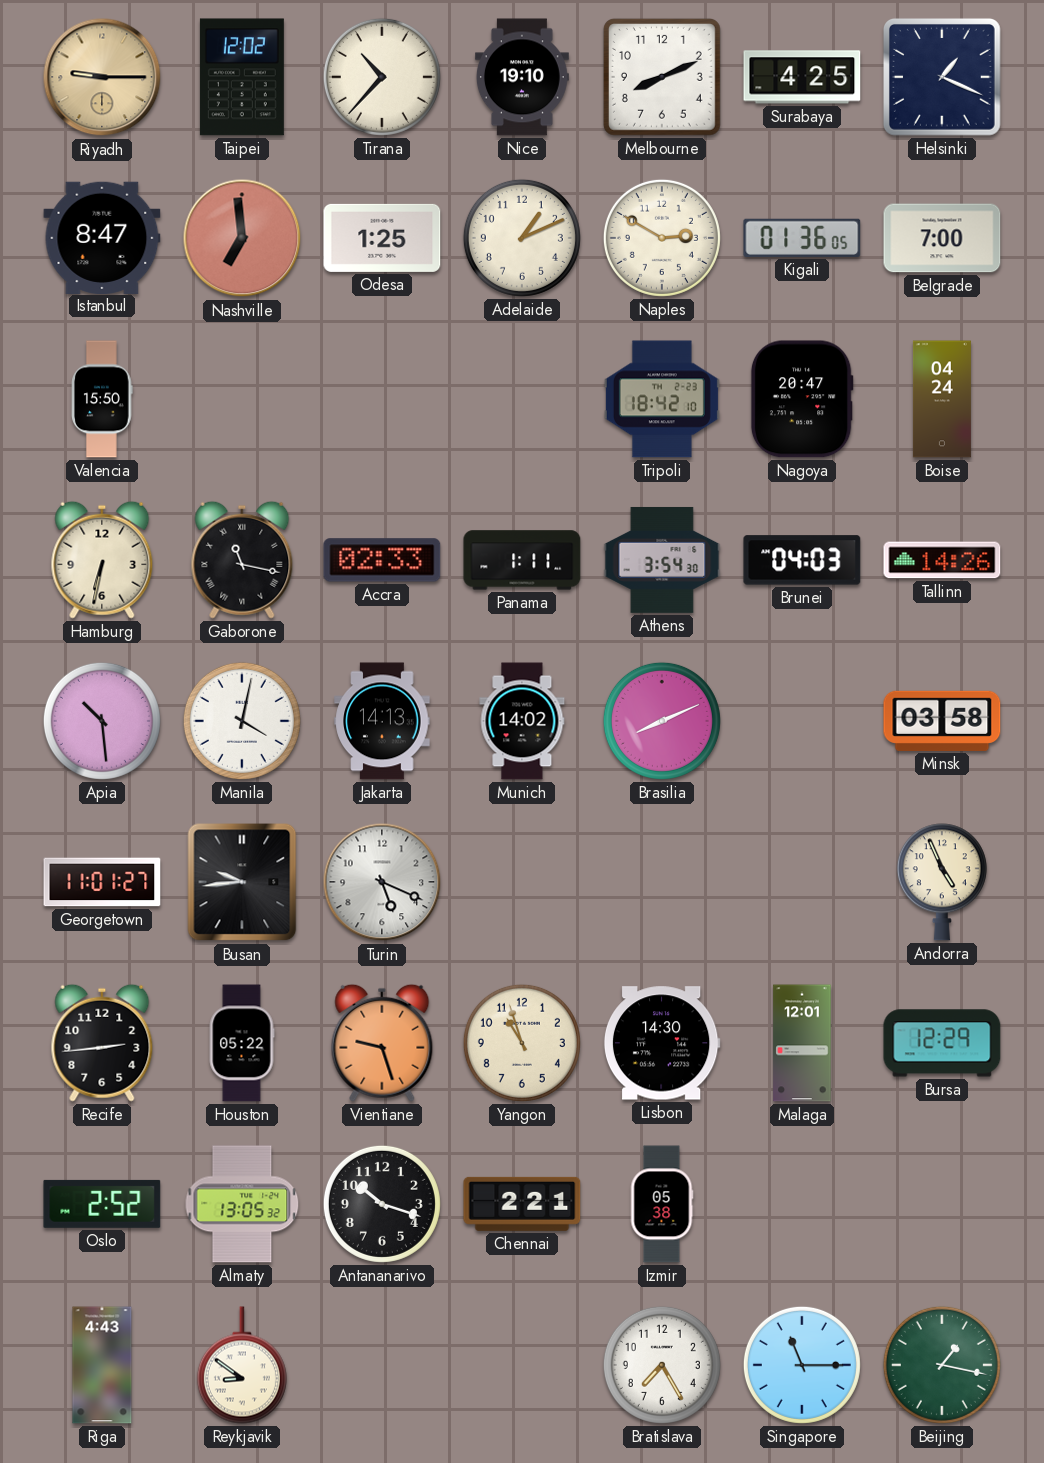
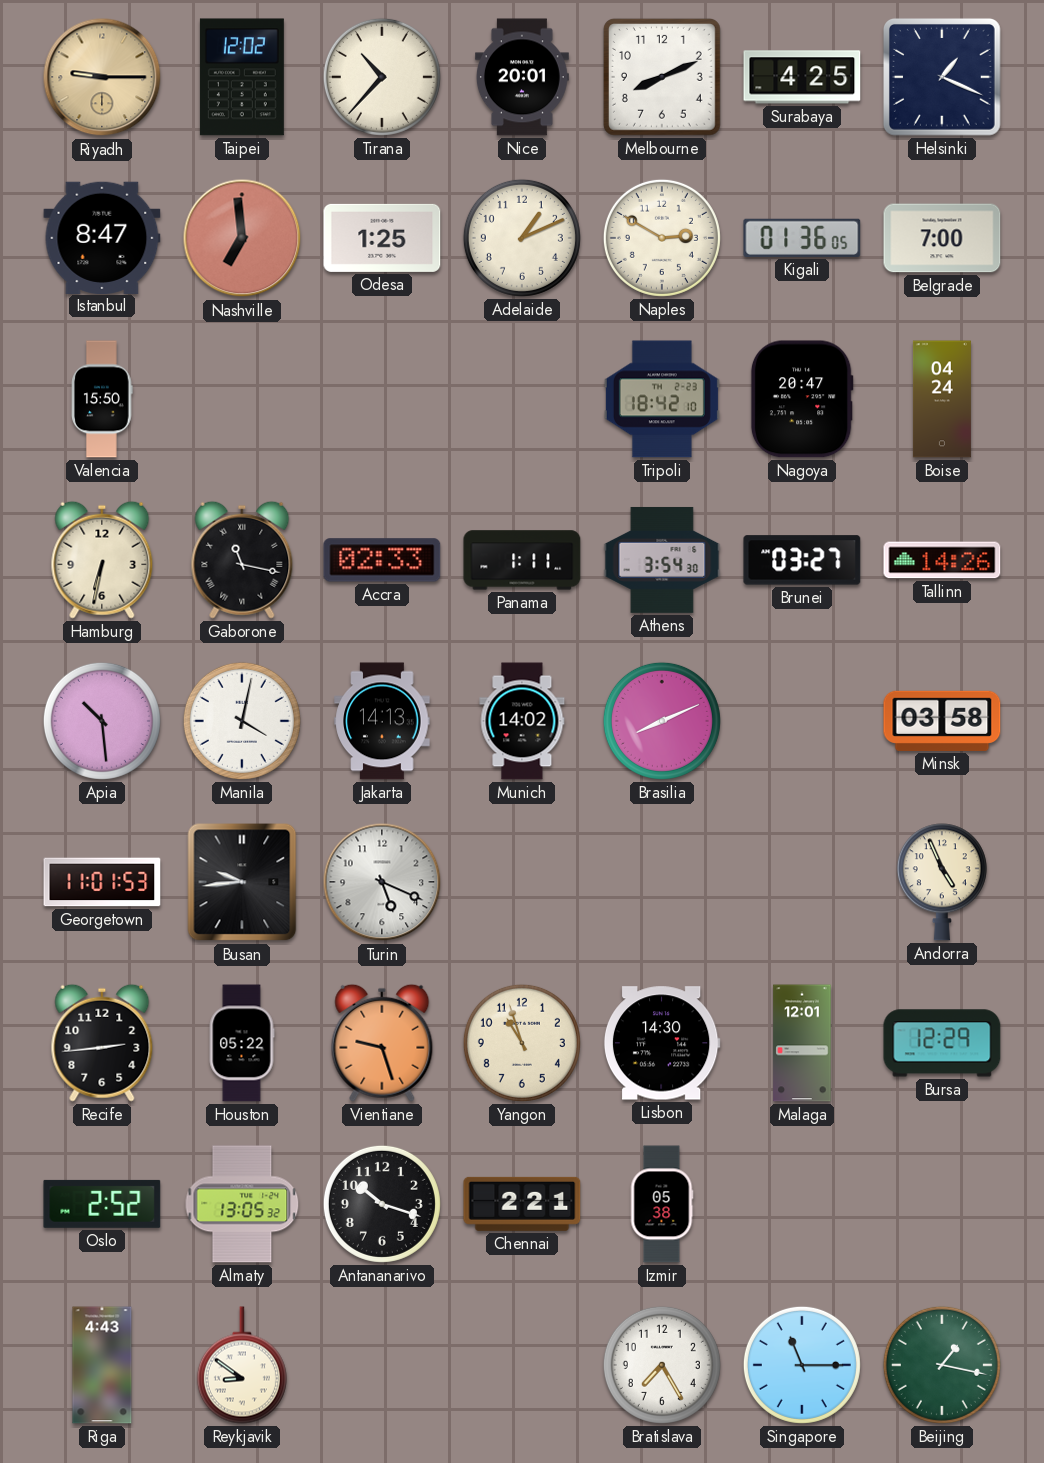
Nice: 19:10 -> 20:01 (522, 77)
Brunei: 04:03 -> 03:27 (802, 560)
Georgetown: 11:01:27 -> 11:01:53 (102, 882)
